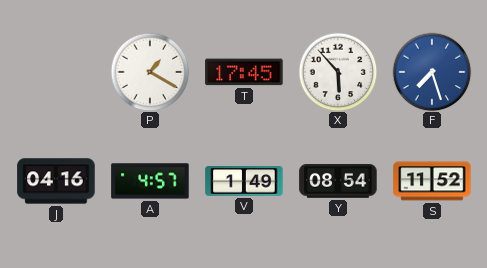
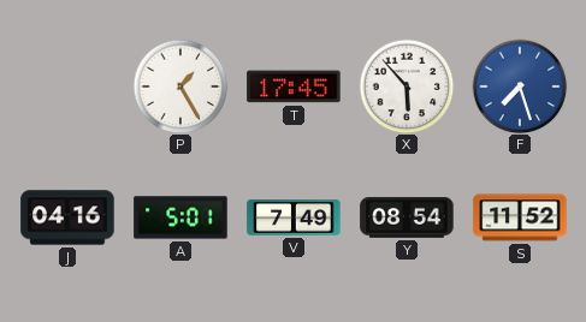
P: 1:20 -> 1:25 (180, 87)
A: 4:57 -> 5:01 (180, 217)
V: 1:49 -> 7:49 (294, 219)
